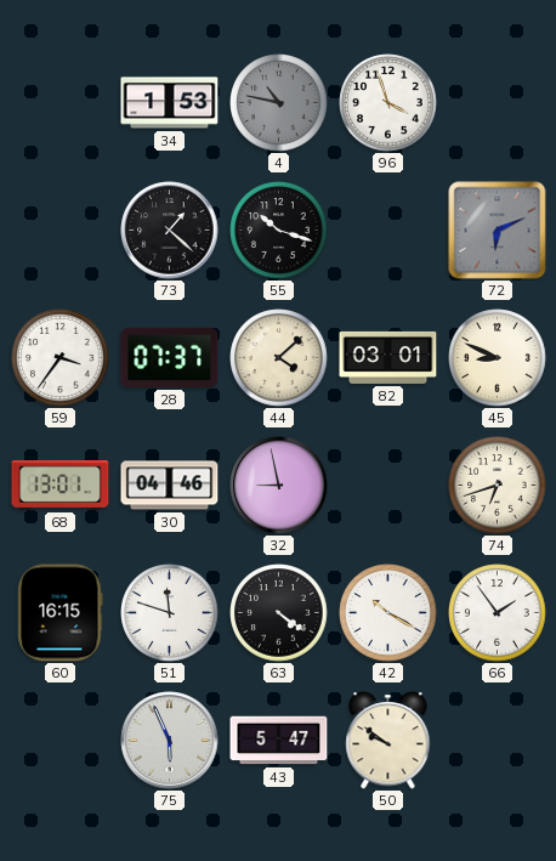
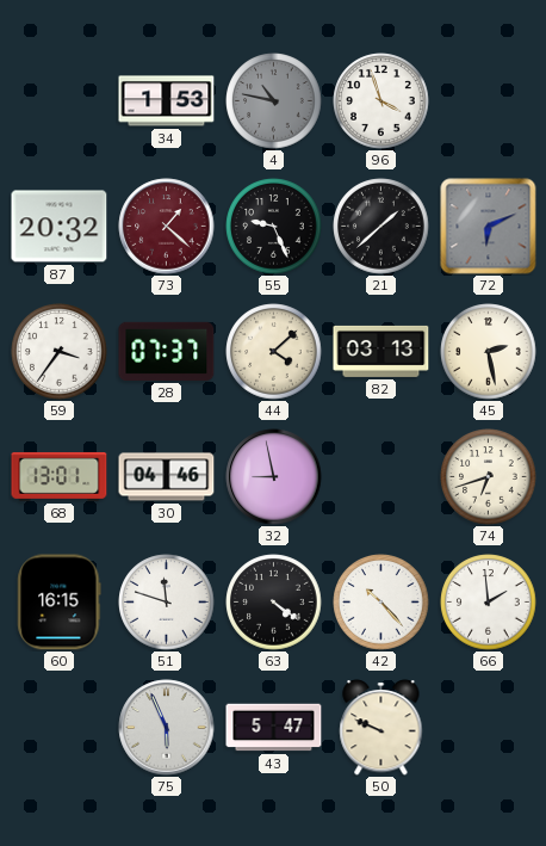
87: none -> 20:32 (60, 227)
73 dial: black -> burgundy (167, 227)
55: 10:18 -> 9:26 (274, 227)
21: none -> 1:38 (381, 227)
82: 03:01 -> 03:13 (381, 351)
45: 8:49 -> 2:28 (489, 352)
42: 10:20 -> 10:23 (381, 603)
66: 1:54 -> 1:59 (489, 603)
50: 9:51 -> 9:49 (381, 728)
